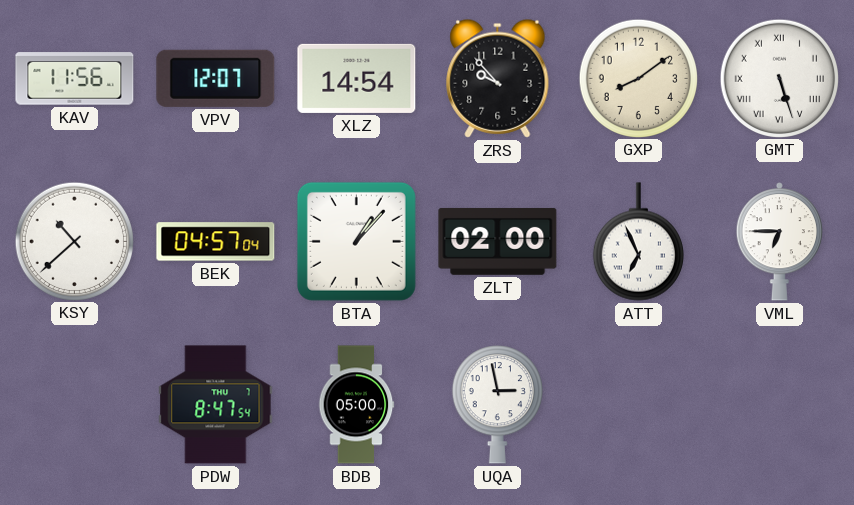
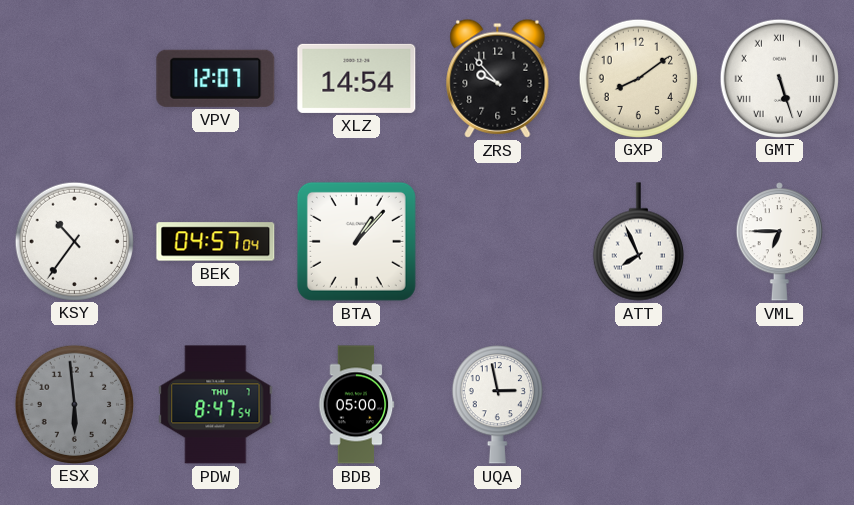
KAV: 11:56 -> none (75, 79)
KSY: 10:38 -> 10:36 (74, 241)
ZLT: 02:00 -> none (498, 241)
ATT: 6:56 -> 7:56 (638, 242)
ESX: none -> 5:59 (74, 404)
